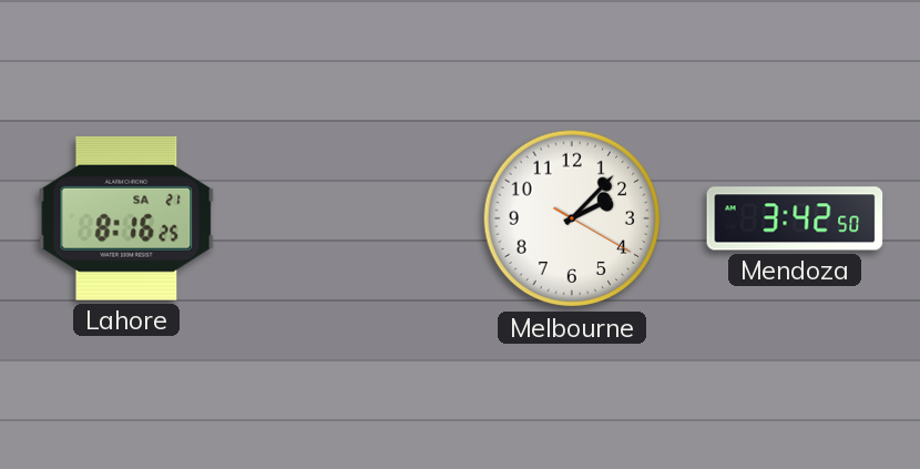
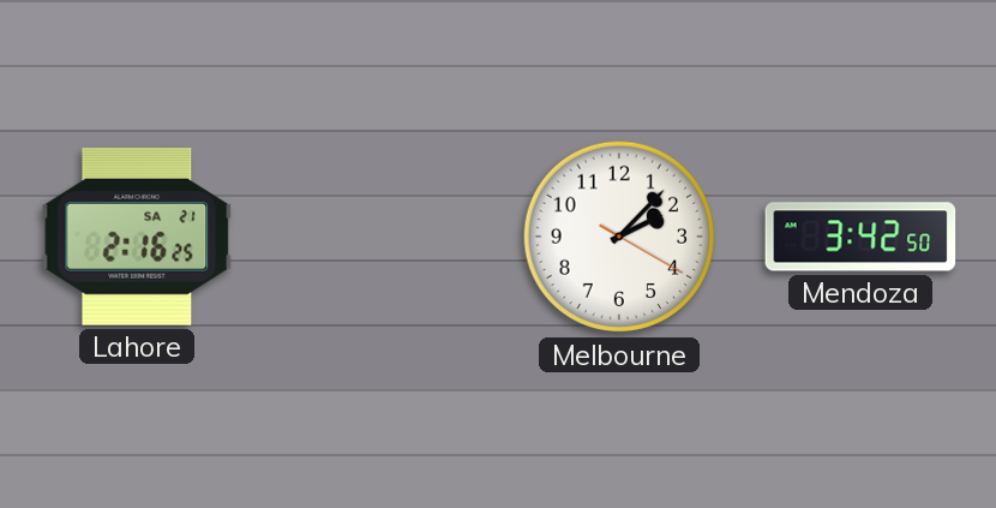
Lahore: 8:16 -> 2:16 (137, 237)
